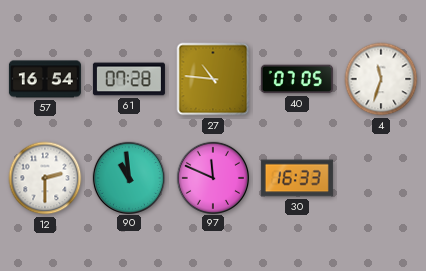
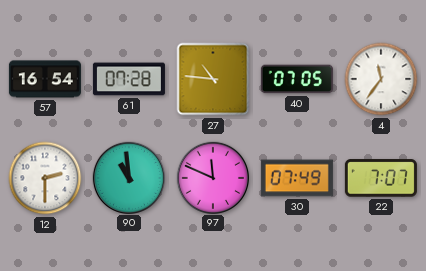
4: 11:33 -> 11:36 (381, 79)
30: 16:33 -> 07:49 (297, 178)
22: none -> 7:07 (381, 178)
